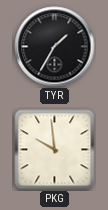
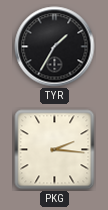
PKG: 9:59 -> 2:16 (55, 150)
